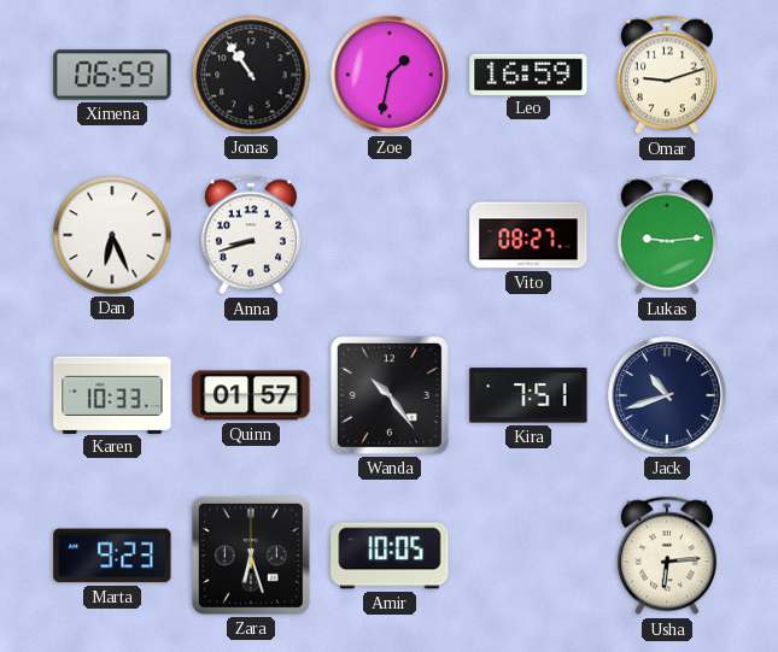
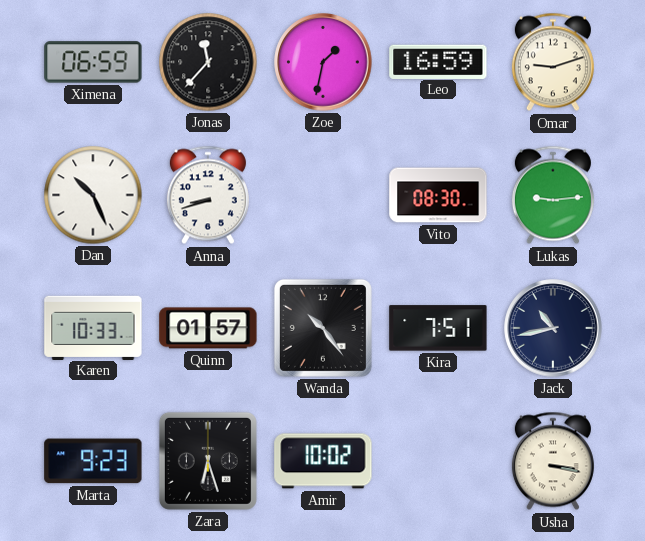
Jonas: 10:54 -> 11:37 (208, 62)
Dan: 6:26 -> 10:26 (93, 195)
Vito: 08:27 -> 08:30 (438, 195)
Jack: 10:42 -> 10:43 (553, 328)
Amir: 10:05 -> 10:02 (323, 461)
Usha: 6:14 -> 3:17 (553, 461)
